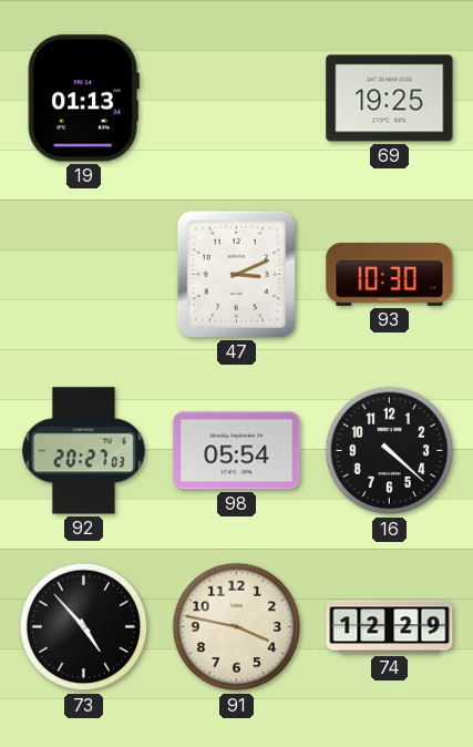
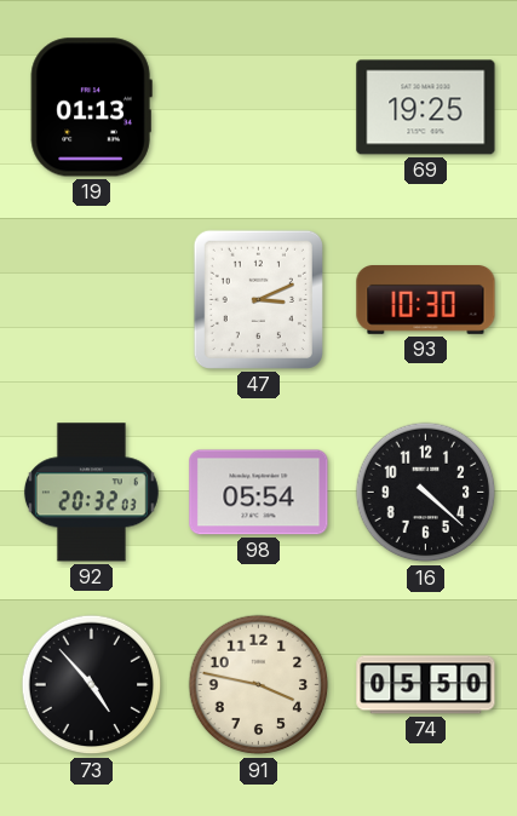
92: 20:27 -> 20:32 (91, 493)
74: 12:29 -> 05:50 (426, 685)
